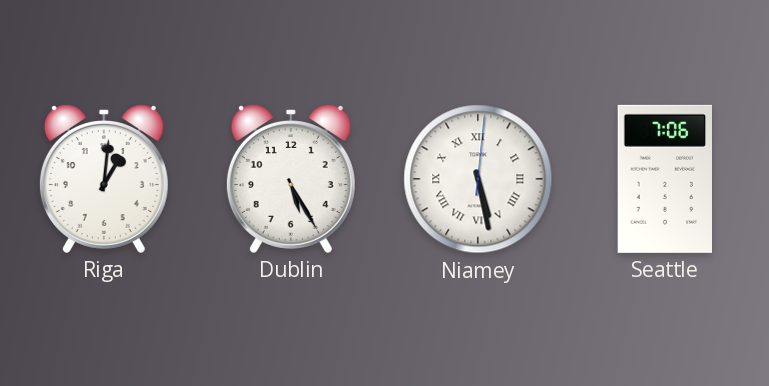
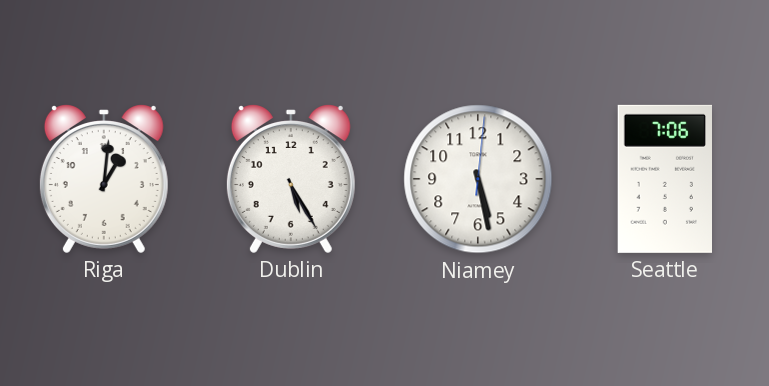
Niamey numerals: Roman -> Arabic (478, 179)
